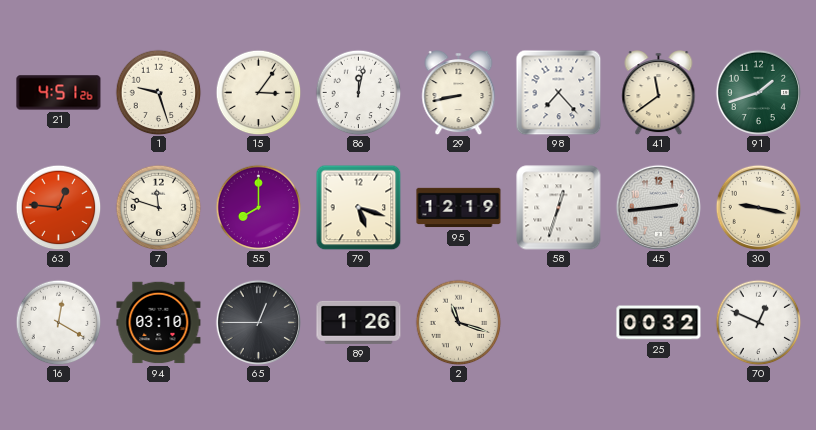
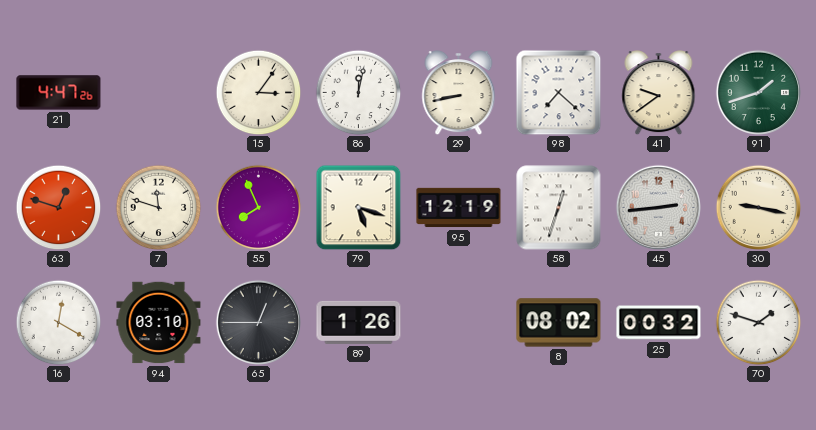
21: 4:51 -> 4:47 (59, 93)
1: 9:27 -> none (158, 92)
98: 7:23 -> 7:22 (558, 92)
41: 11:39 -> 9:39 (659, 93)
63: 12:46 -> 12:48 (58, 207)
55: 8:00 -> 7:56 (258, 207)
2: 11:18 -> none (458, 322)
8: none -> 08:02 (559, 323)
70: 12:49 -> 1:48 (758, 322)
